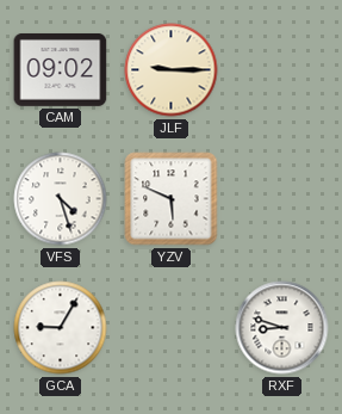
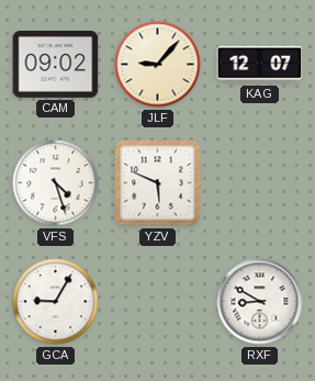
JLF: 9:15 -> 9:07 (158, 65)
KAG: none -> 12:07 (260, 65)
RXF: 8:48 -> 8:50 (260, 302)
